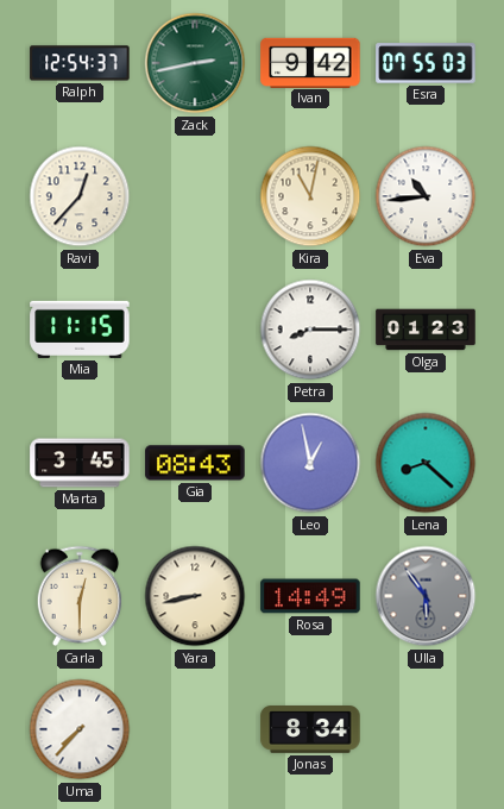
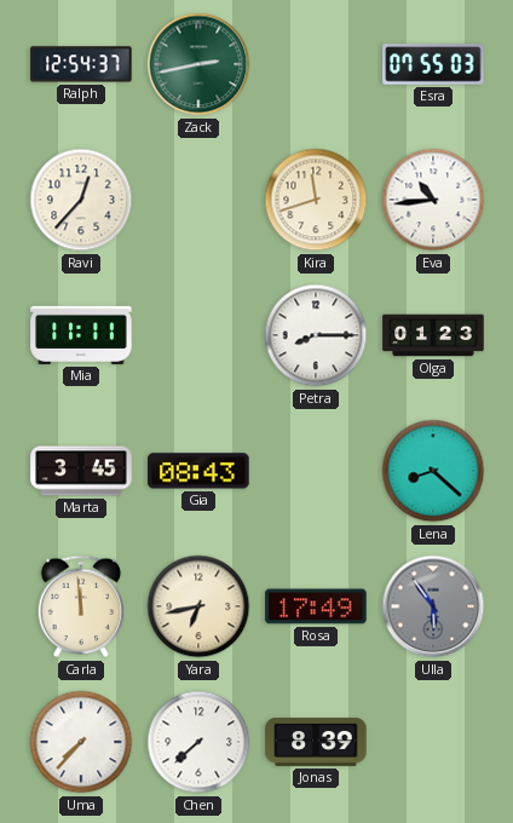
Ivan: 9:42 -> none (310, 62)
Kira: 11:02 -> 11:42 (316, 200)
Mia: 11:15 -> 11:11 (81, 335)
Leo: 12:58 -> none (310, 463)
Carla: 12:30 -> 11:59 (81, 606)
Yara: 8:43 -> 6:43 (198, 606)
Rosa: 14:49 -> 17:49 (316, 606)
Chen: none -> 7:38 (198, 742)
Jonas: 8:34 -> 8:39 (316, 743)
